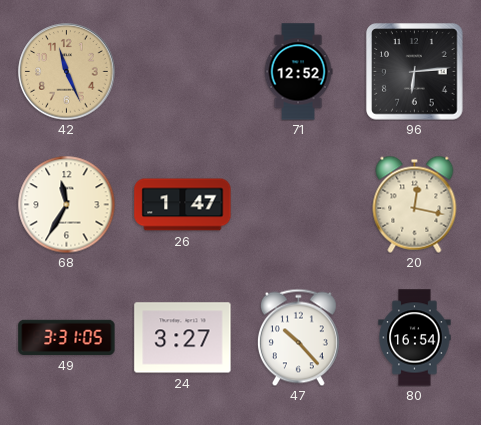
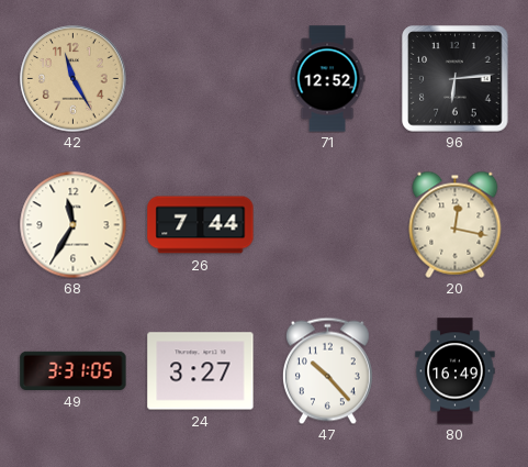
42: 11:26 -> 11:25 (74, 79)
26: 1:47 -> 7:44 (201, 225)
80: 16:54 -> 16:49 (456, 371)
